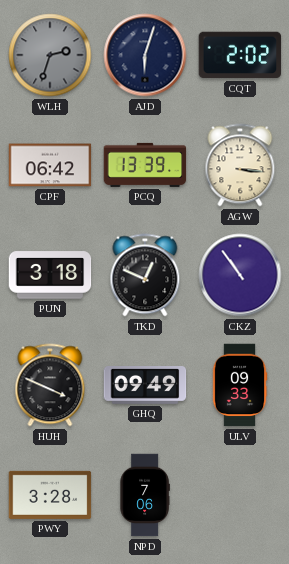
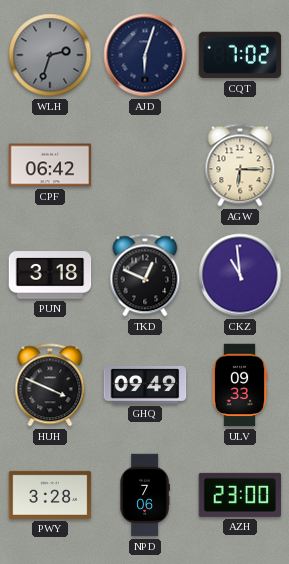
CQT: 2:02 -> 7:02 (240, 55)
PCQ: 13:39 -> none (145, 165)
AGW: 3:16 -> 6:15 (240, 165)
CKZ: 10:54 -> 10:59 (240, 275)
AZH: none -> 23:00 (240, 495)
